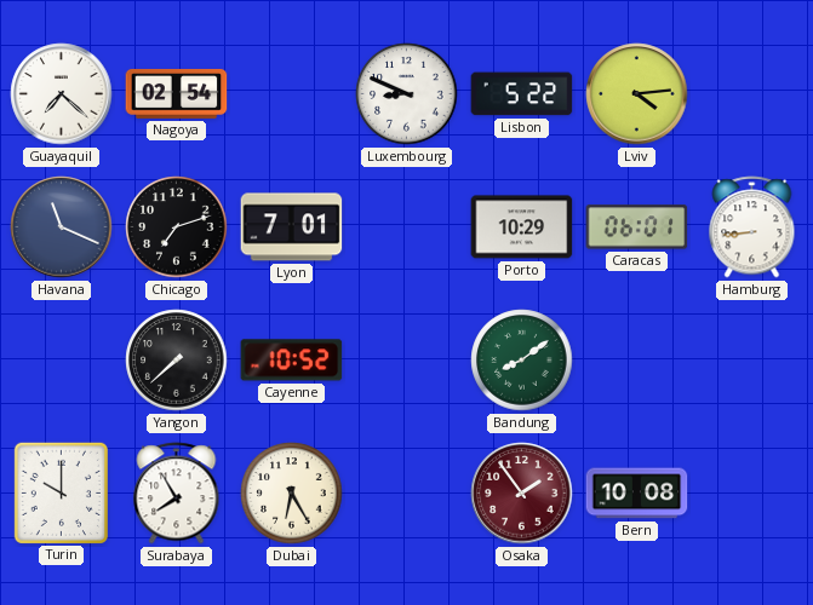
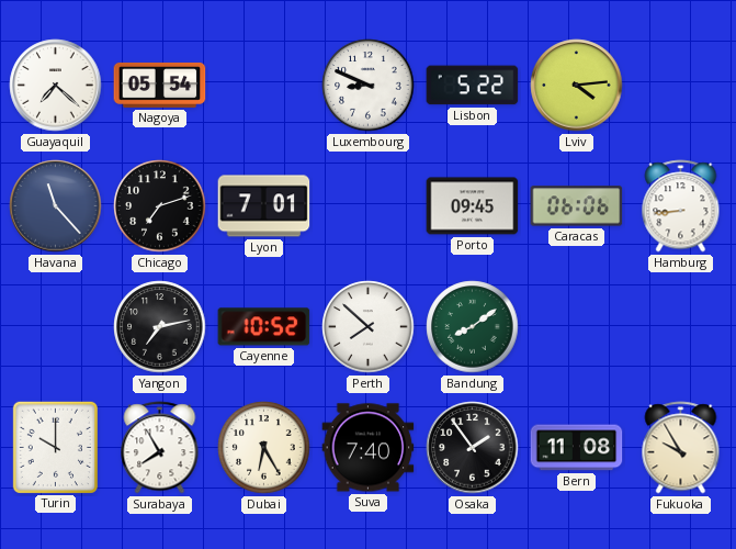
Nagoya: 02:54 -> 05:54 (160, 85)
Havana: 11:19 -> 11:23 (56, 206)
Porto: 10:29 -> 09:45 (473, 206)
Caracas: 06:01 -> 06:06 (577, 206)
Yangon: 7:38 -> 7:13 (160, 327)
Perth: none -> 7:52 (369, 327)
Suva: none -> 7:40 (369, 448)
Osaka dial: burgundy -> black (473, 448)
Bern: 10:08 -> 11:08 (577, 448)
Fukuoka: none -> 9:55 (681, 448)
